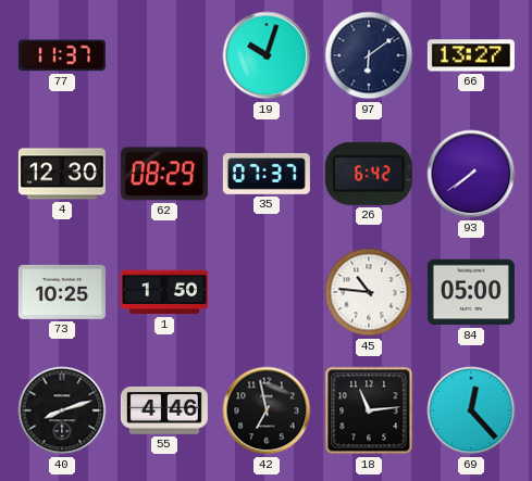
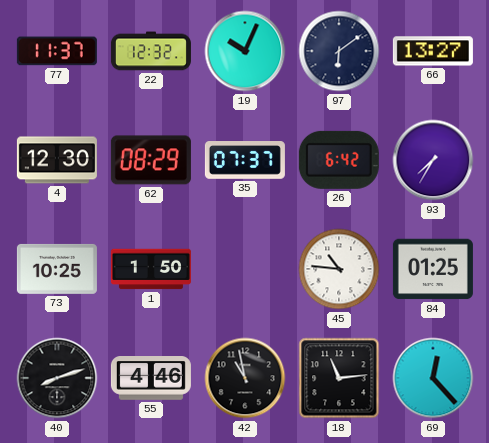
22: none -> 12:32 (151, 51)
19: 10:03 -> 10:04 (245, 51)
93: 7:39 -> 7:35 (433, 160)
84: 05:00 -> 01:25 (433, 269)
42: 6:58 -> 10:58 (245, 378)
